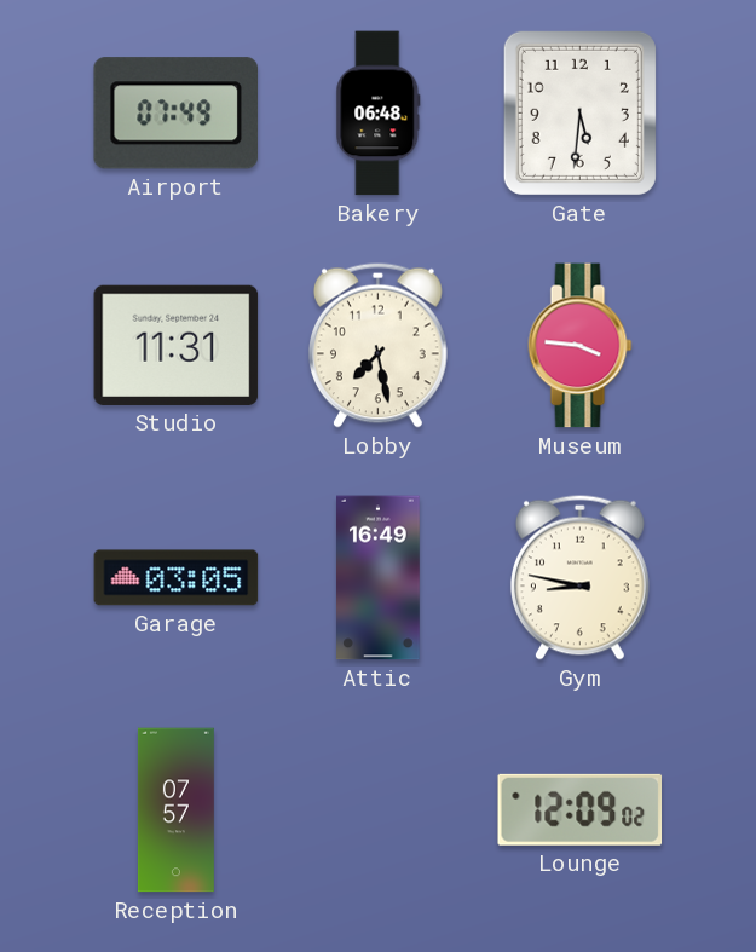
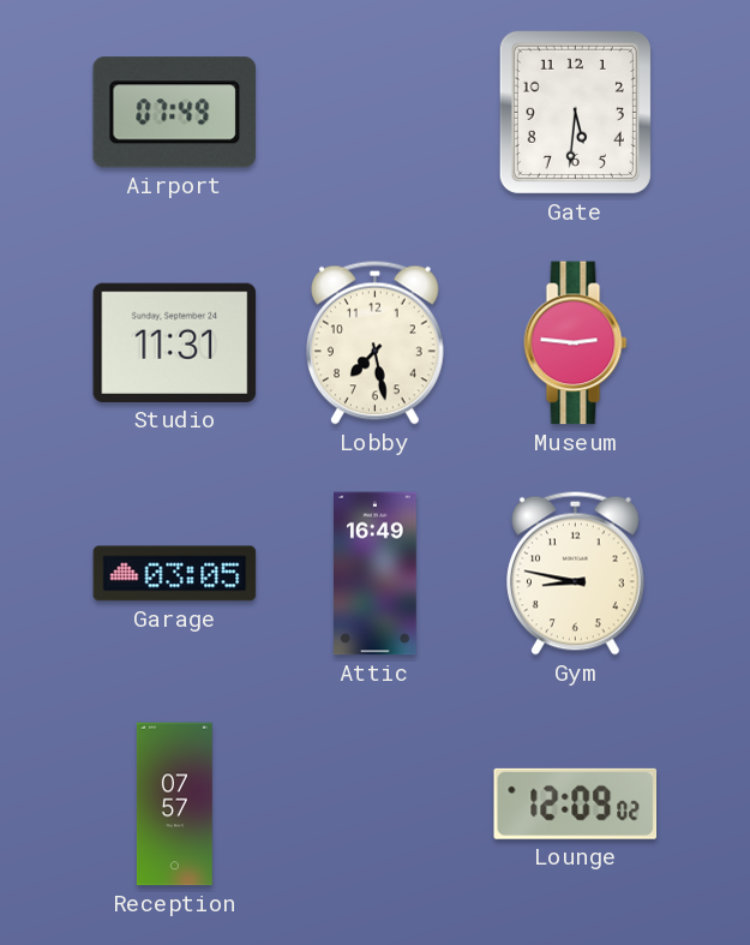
Bakery: 06:48 -> none (379, 114)
Museum: 3:46 -> 2:46 (576, 343)
